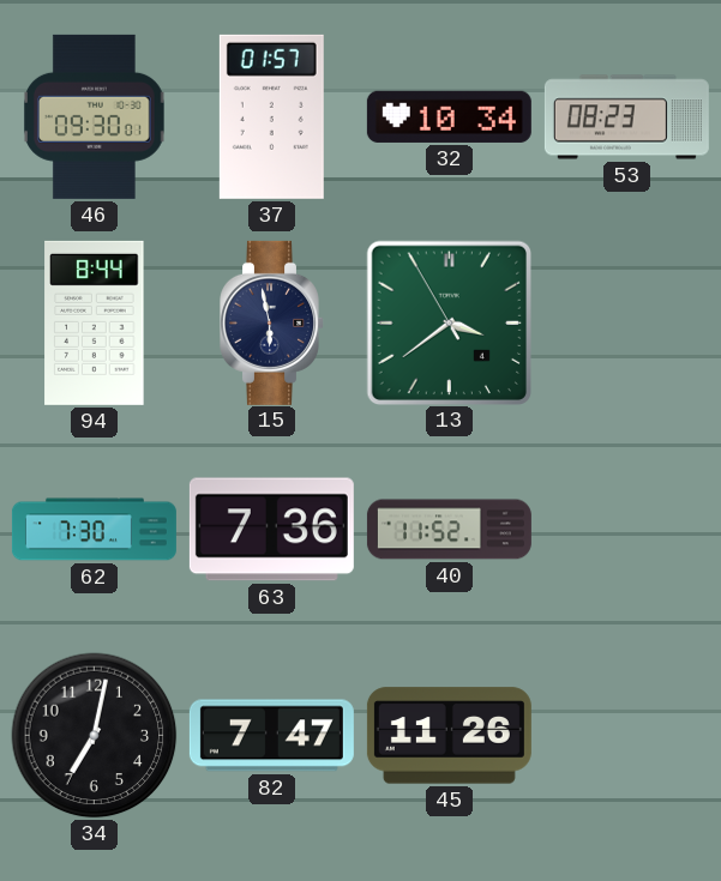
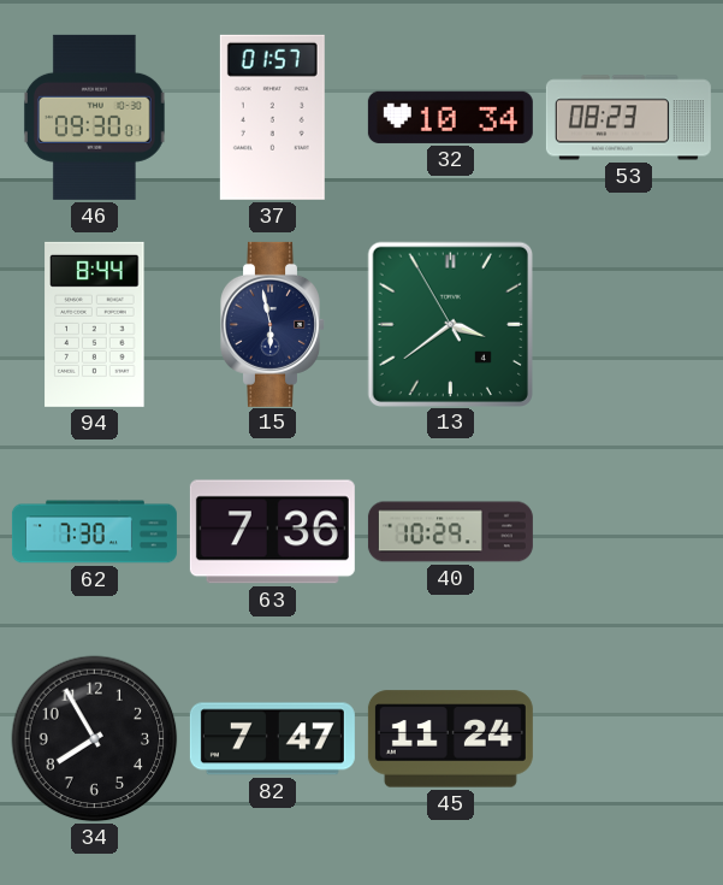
40: 11:52 -> 10:29 (450, 532)
34: 7:02 -> 7:55 (95, 739)
45: 11:26 -> 11:24 (450, 739)
